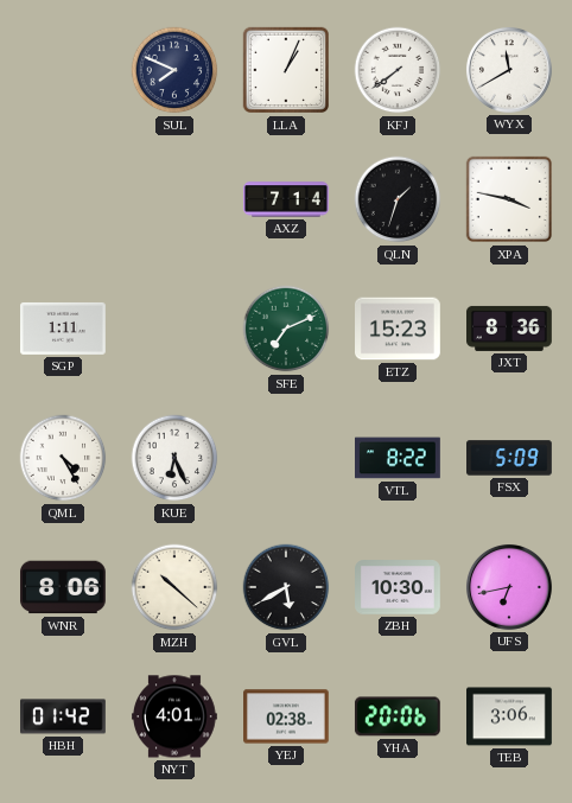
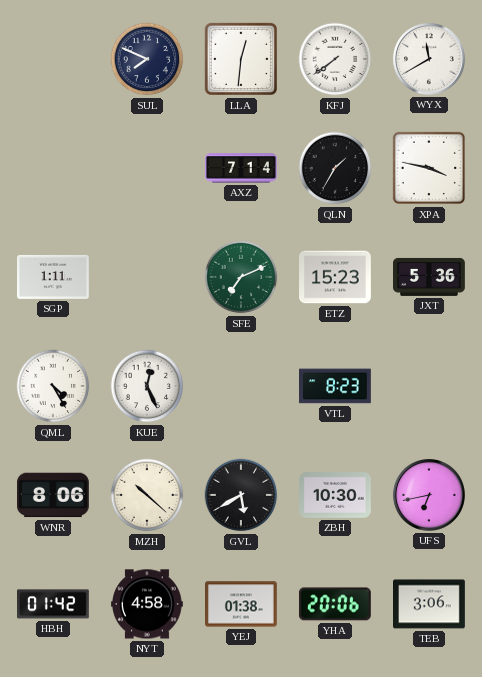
LLA: 1:04 -> 12:31 (241, 59)
QLN: 1:33 -> 1:35 (335, 168)
JXT: 8:36 -> 5:36 (430, 277)
KUE: 6:26 -> 12:26 (147, 386)
VTL: 8:22 -> 8:23 (336, 386)
FSX: 5:09 -> none (510, 458)
NYT: 4:01 -> 4:58 (148, 604)
YEJ: 02:38 -> 01:38 (242, 604)
